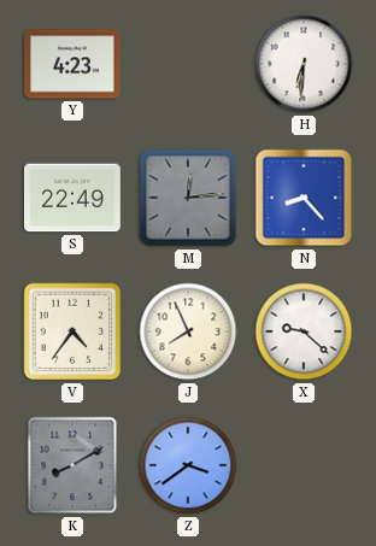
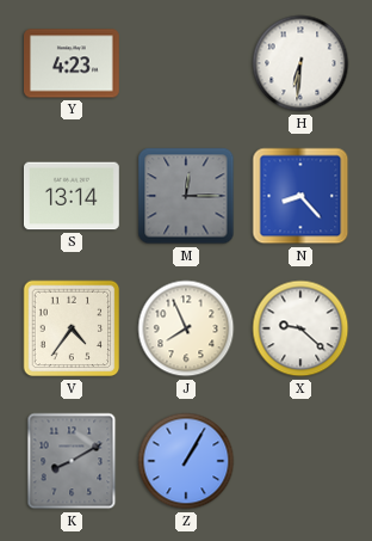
S: 22:49 -> 13:14 (72, 196)
M: 12:14 -> 12:15 (186, 196)
Z: 3:39 -> 1:05 (186, 461)
